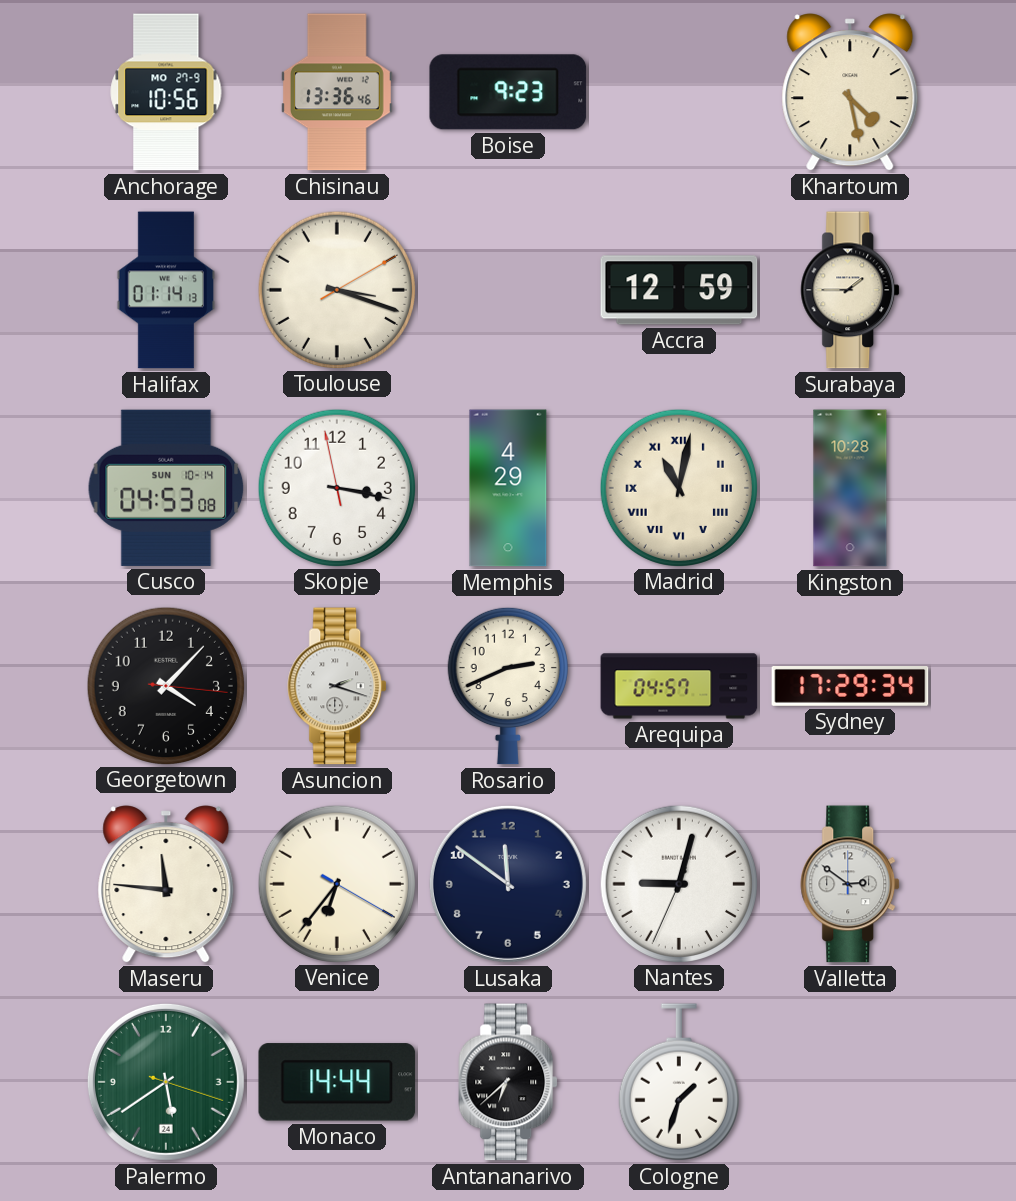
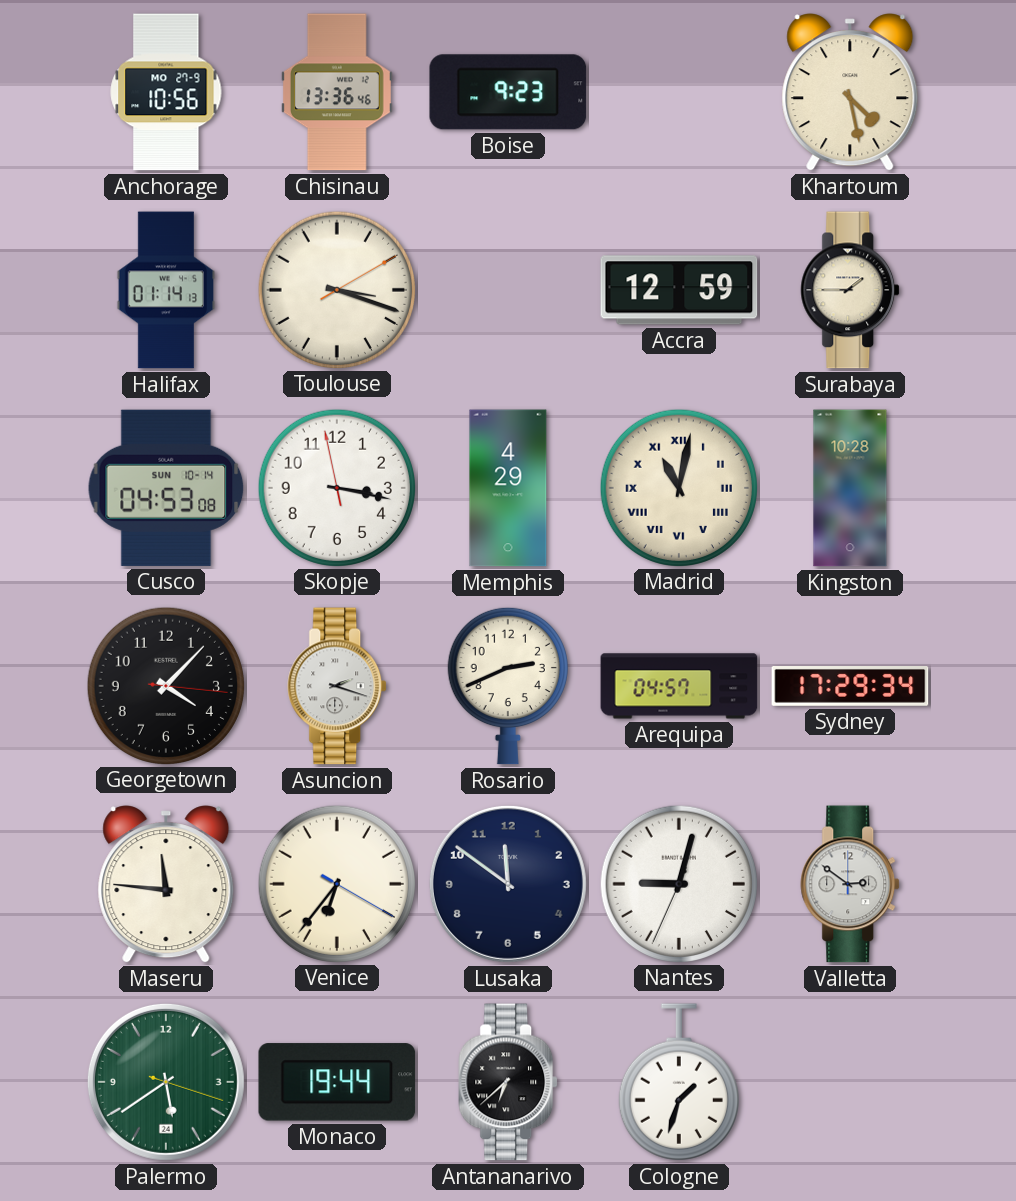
Monaco: 14:44 -> 19:44 (337, 1082)
